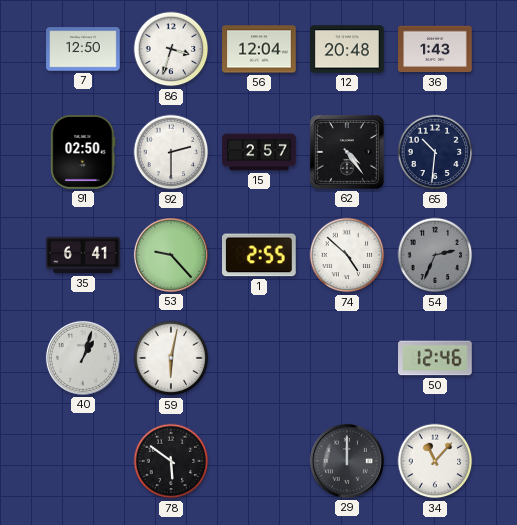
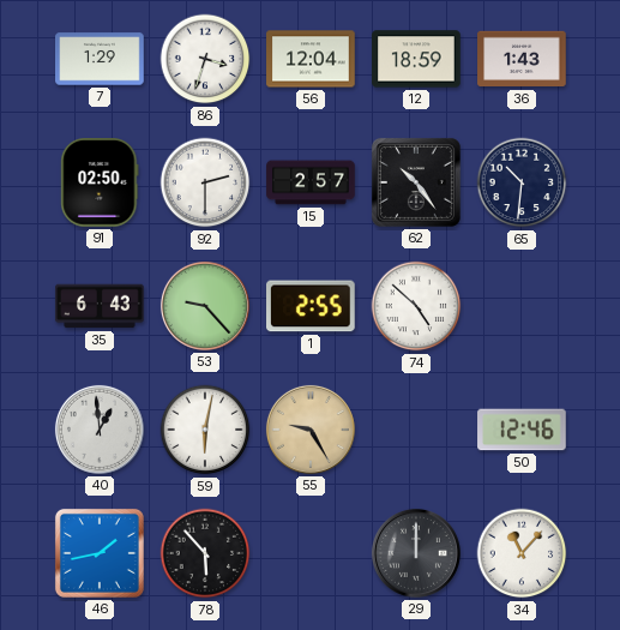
7: 12:50 -> 1:29 (100, 59)
12: 20:48 -> 18:59 (416, 59)
62: 4:24 -> 10:24 (416, 182)
35: 6:41 -> 6:43 (100, 306)
54: 2:34 -> none (435, 255)
40: 1:03 -> 12:59 (100, 430)
55: none -> 9:25 (311, 430)
46: none -> 1:43 (100, 553)
78: 5:51 -> 5:53 (205, 553)
